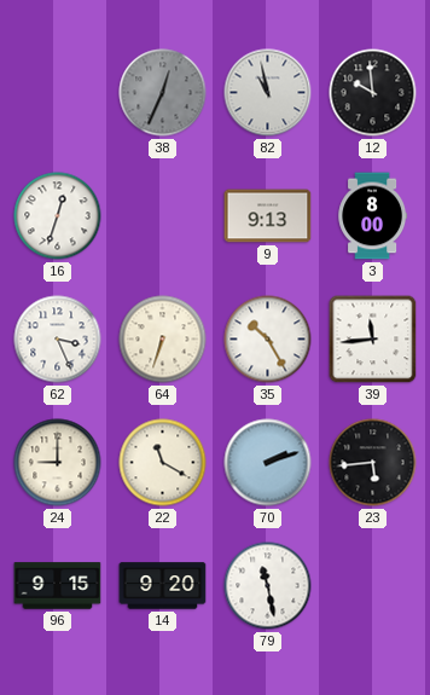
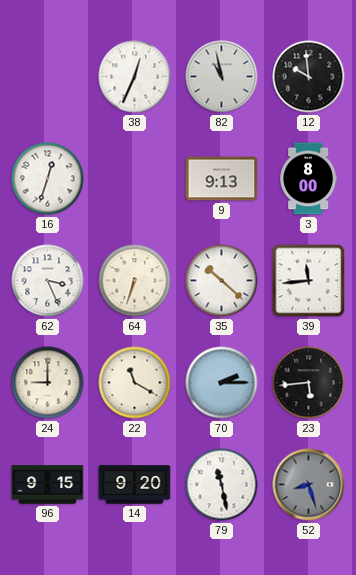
38 dial: grey -> white (135, 77)
35: 10:25 -> 10:22 (222, 281)
70: 2:12 -> 2:15 (222, 383)
52: none -> 8:27 (309, 485)
